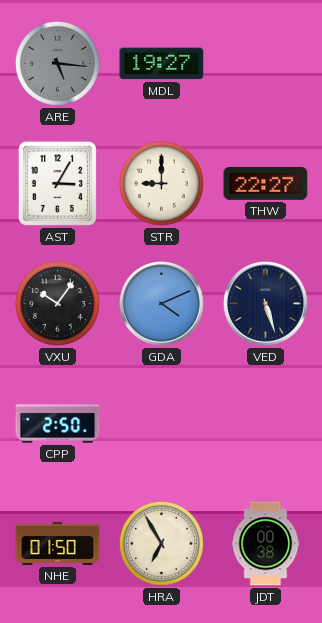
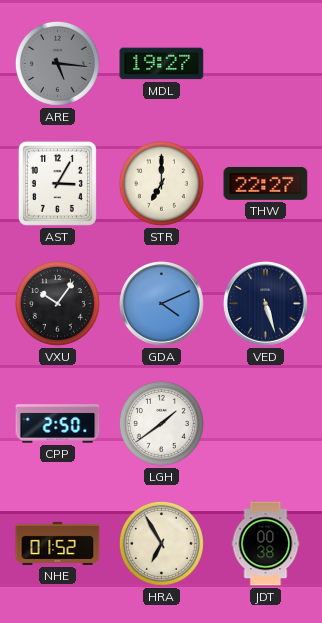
STR: 9:00 -> 7:00 (161, 183)
LGH: none -> 1:39 (161, 423)
NHE: 01:50 -> 01:52 (58, 543)
